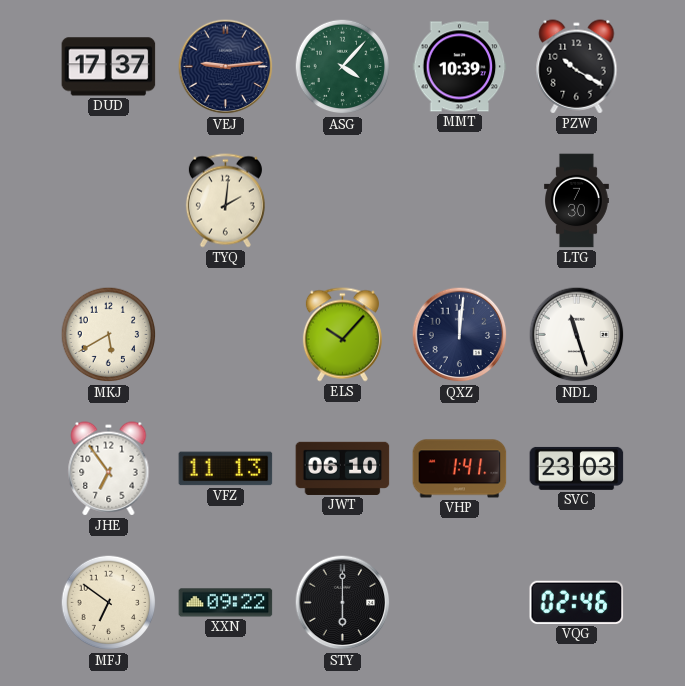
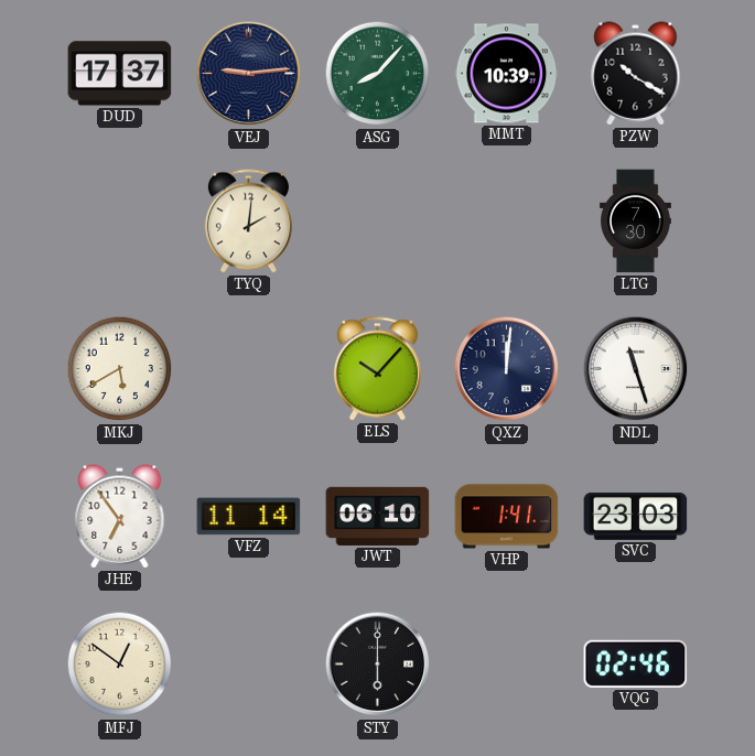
ASG: 4:07 -> 8:07 (378, 74)
VFZ: 11:13 -> 11:14 (249, 517)
MFJ: 6:51 -> 12:51 (120, 665)
XXN: 09:22 -> none (226, 603)
